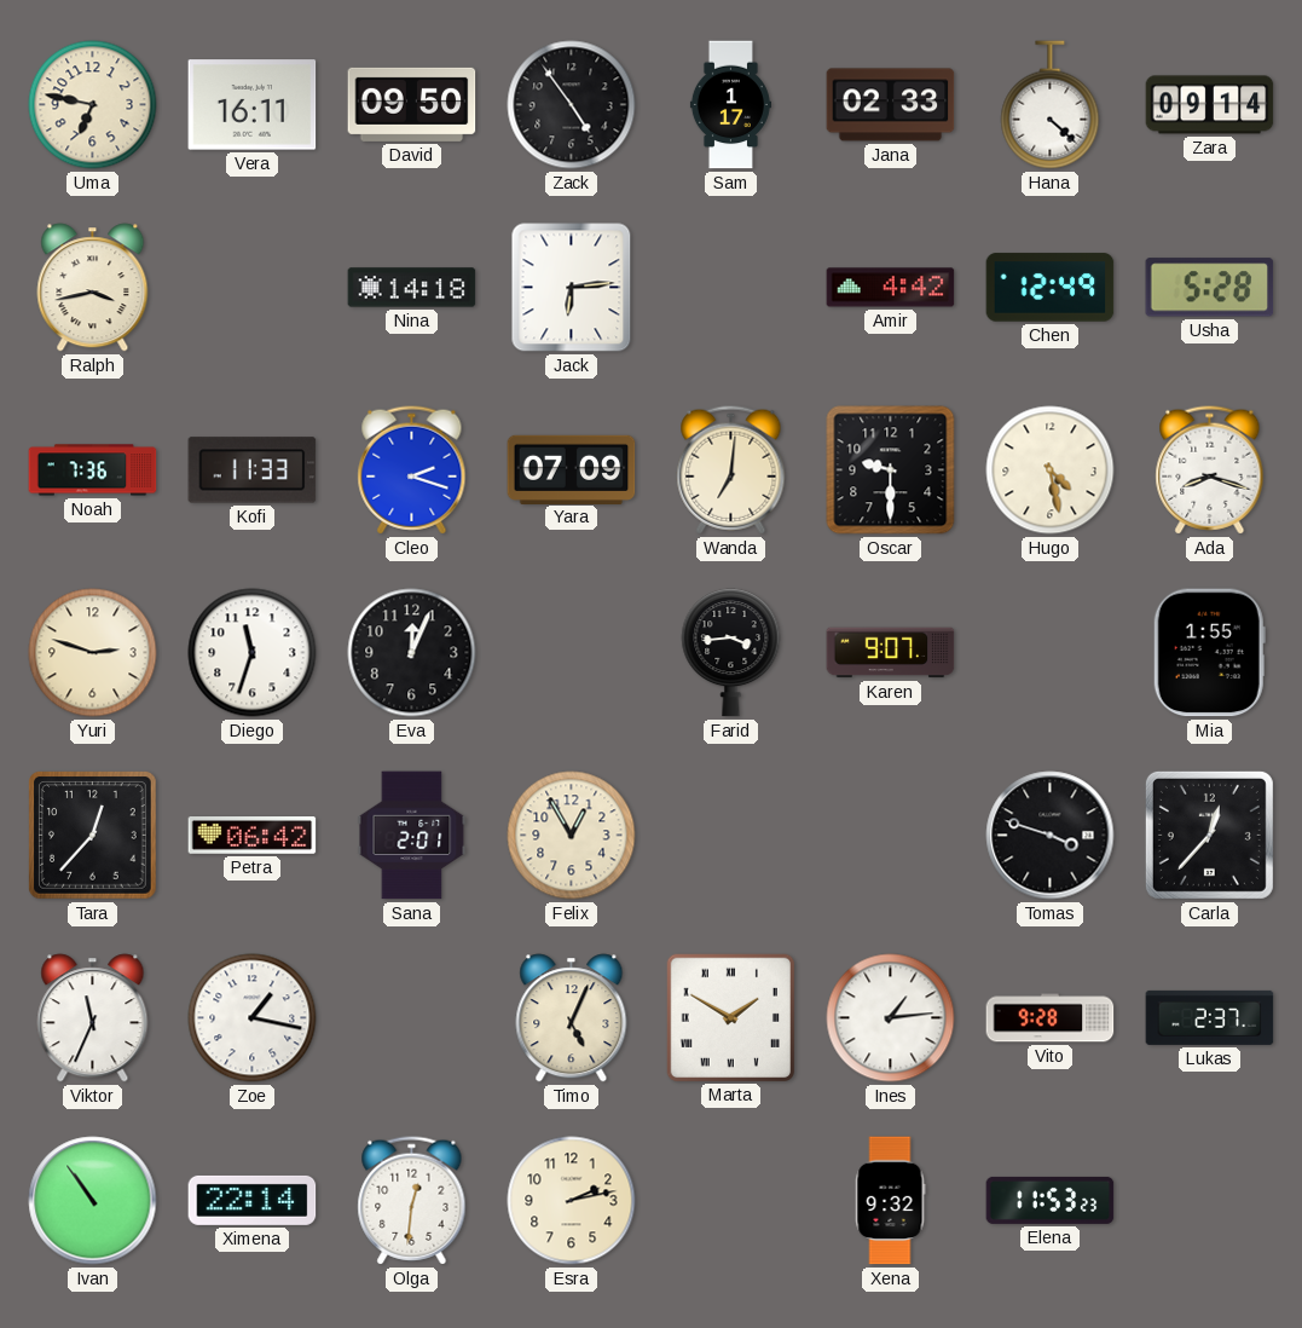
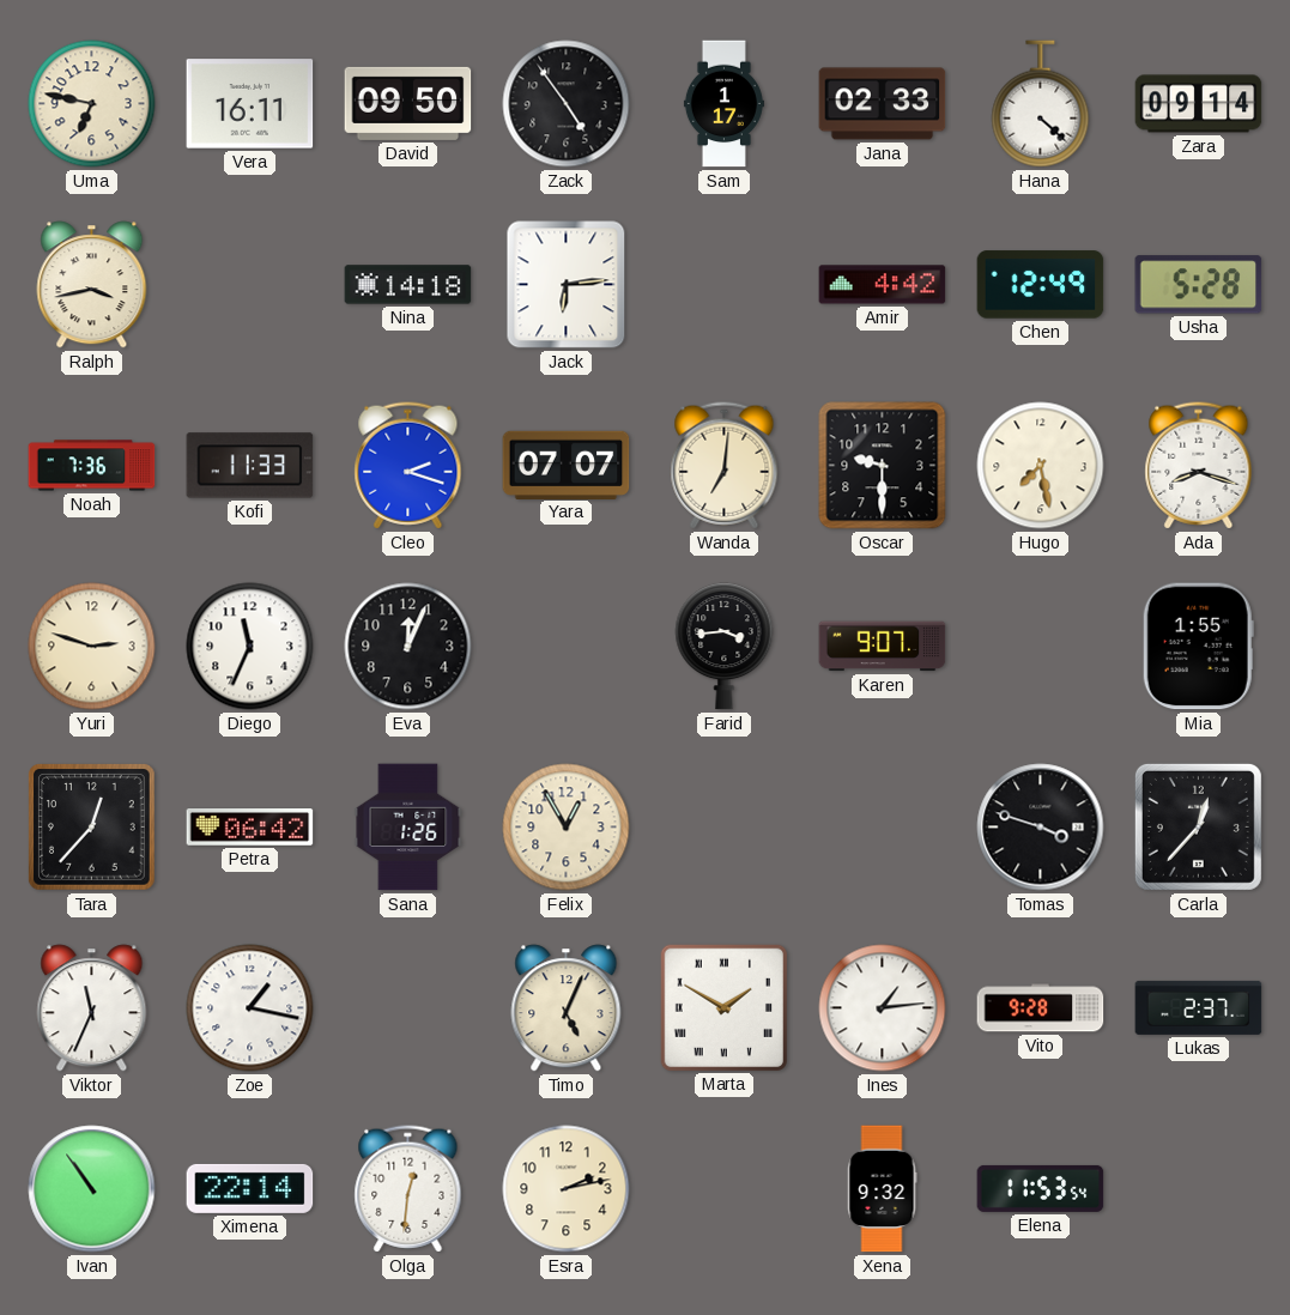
Yara: 07:09 -> 07:07 (567, 465)
Hugo: 4:28 -> 7:28 (1041, 466)
Diego: 11:33 -> 11:34 (250, 647)
Sana: 2:01 -> 1:26 (408, 828)
Elena: 11:53:23 -> 11:53:54 (1041, 1188)
